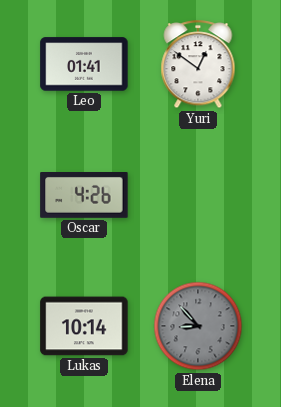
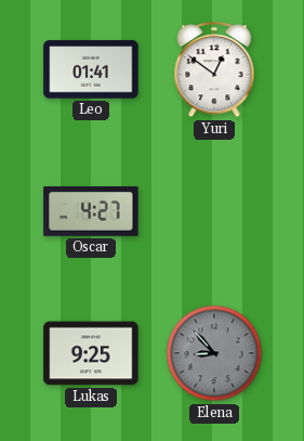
Oscar: 4:26 -> 4:27 (91, 212)
Lukas: 10:14 -> 9:25 (91, 353)
